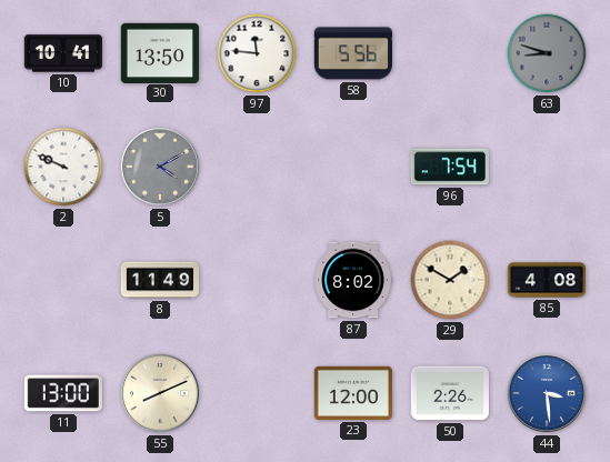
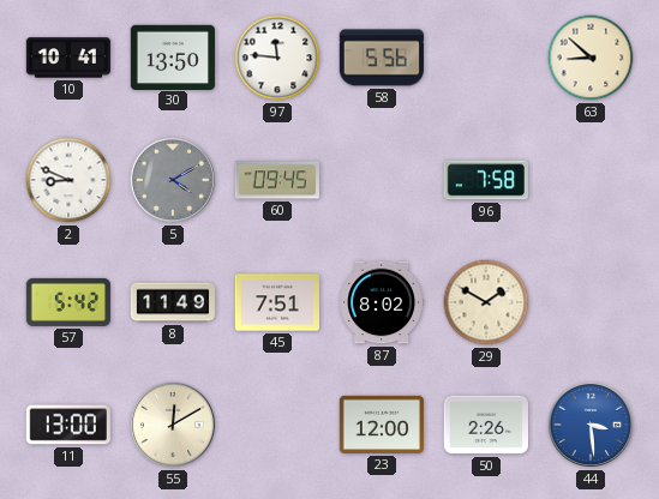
63: 8:48 -> 8:52 (591, 58)
63 dial: grey -> cream (591, 58)
2: 9:49 -> 8:49 (68, 180)
60: none -> 09:45 (276, 180)
96: 7:54 -> 7:58 (486, 180)
57: none -> 5:42 (68, 302)
45: none -> 7:51 (276, 302)
85: 4:08 -> none (546, 280)
55: 8:11 -> 12:10 (173, 425)
